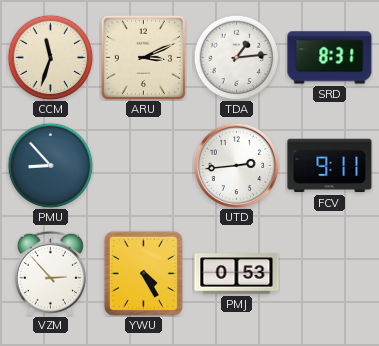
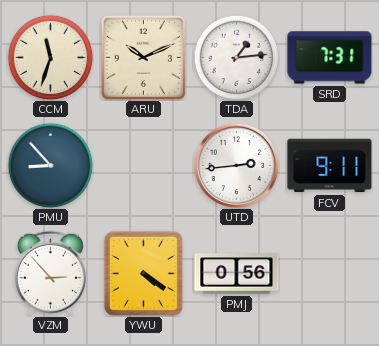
ARU: 3:11 -> 10:11 (143, 57)
SRD: 8:31 -> 7:31 (330, 58)
YWU: 4:25 -> 4:21 (143, 273)
PMJ: 0:53 -> 0:56 (237, 274)
